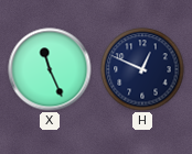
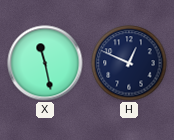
X: 11:26 -> 11:28 (45, 63)
